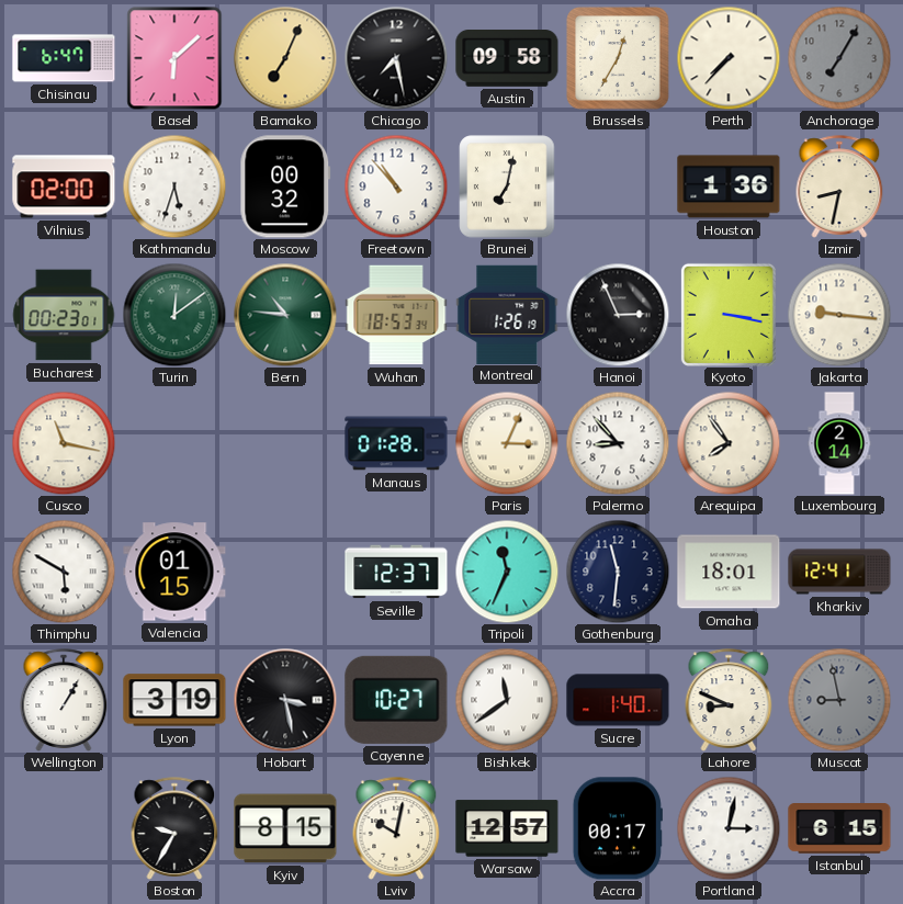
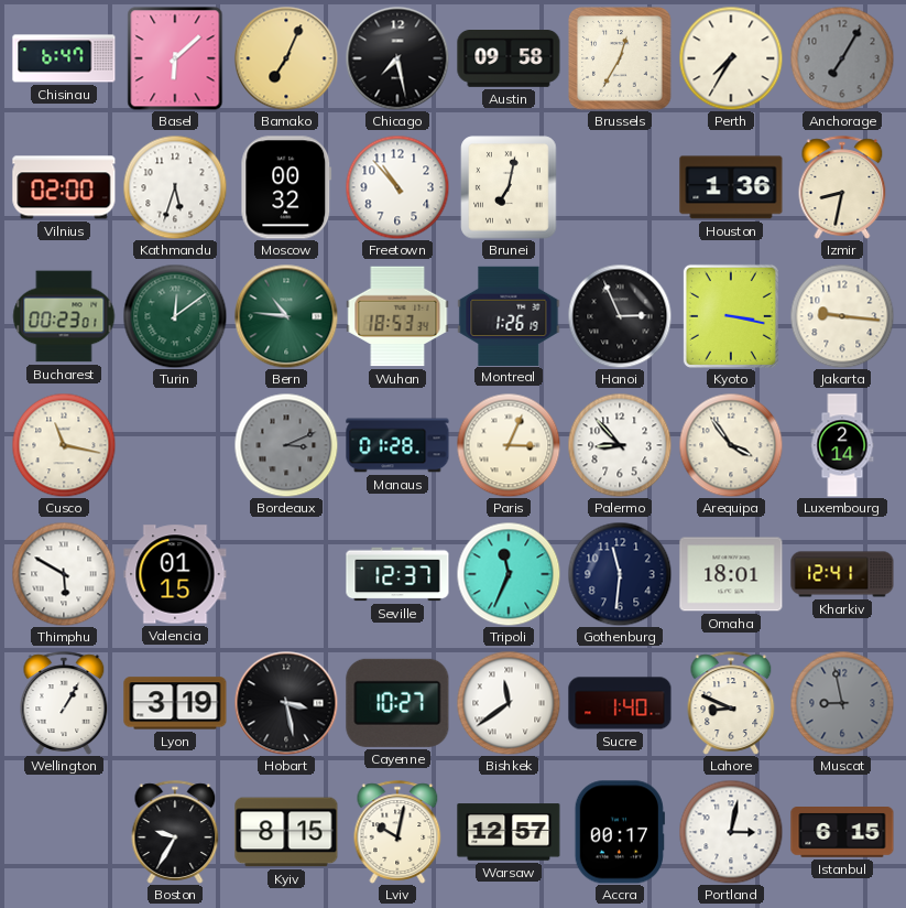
Perth: 7:37 -> 7:35 (731, 58)
Bordeaux: none -> 3:11 (286, 445)
Arequipa: 7:54 -> 3:54 (731, 445)
